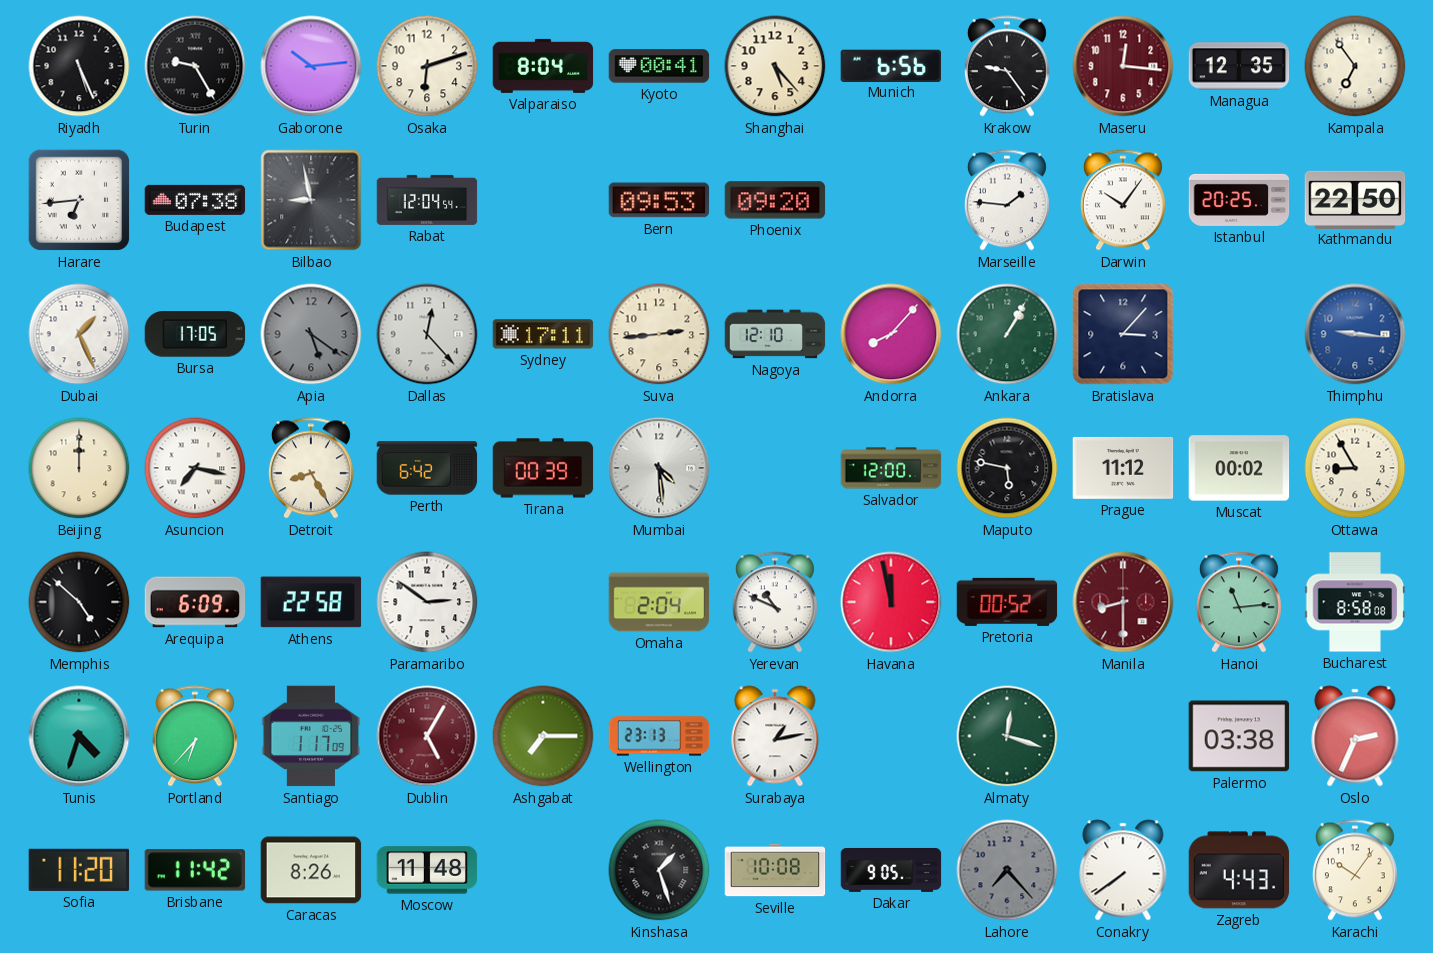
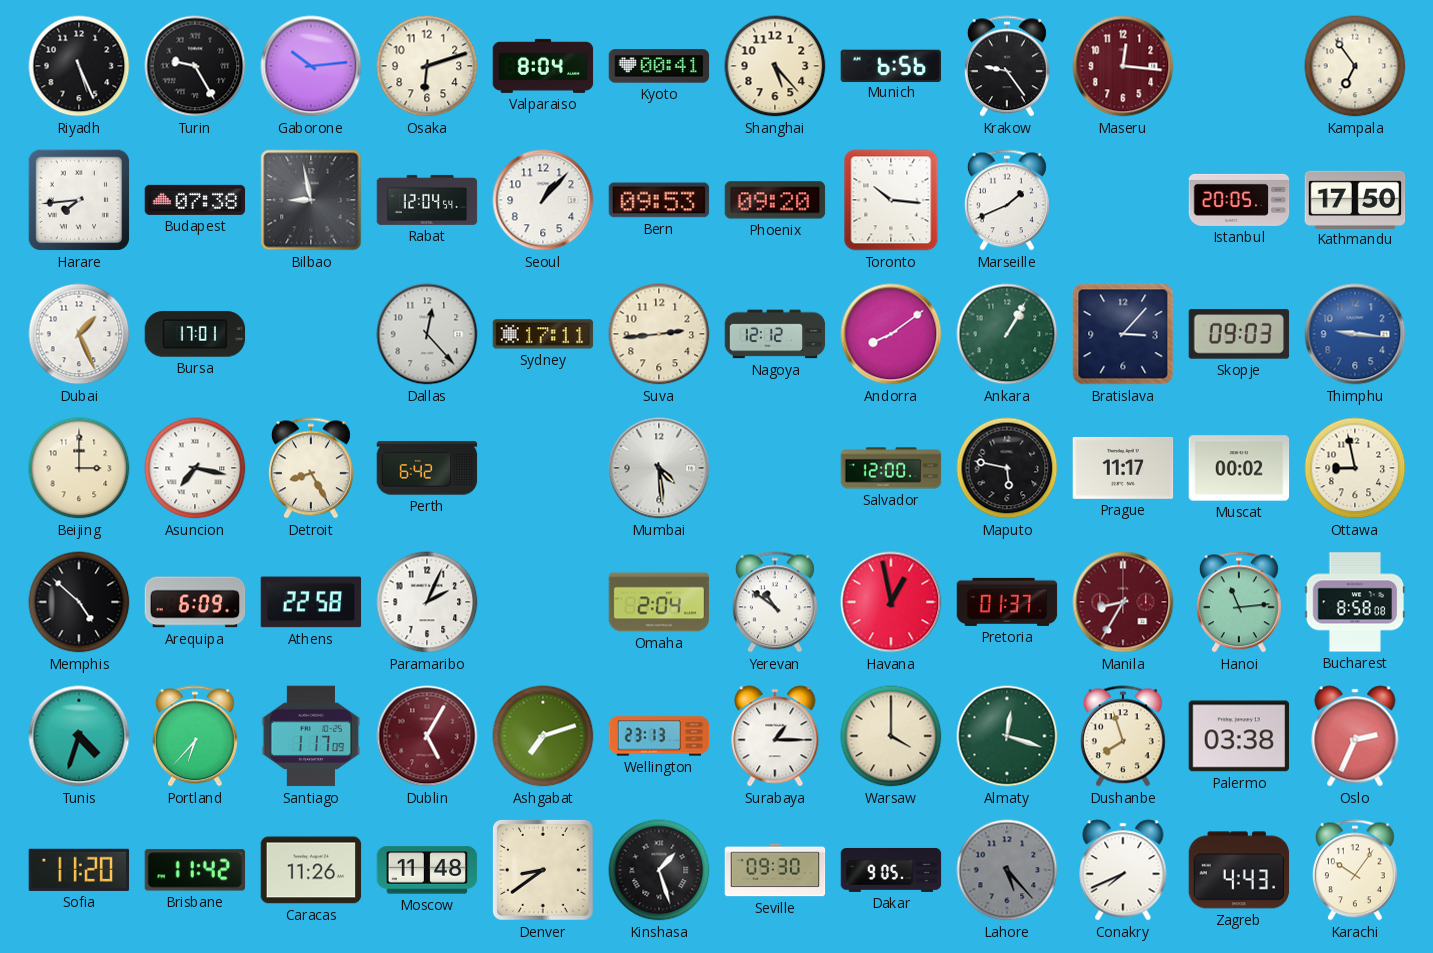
Managua: 12:35 -> none (1239, 66)
Harare: 6:44 -> 7:44 (79, 200)
Seoul: none -> 1:07 (543, 200)
Toronto: none -> 10:16 (891, 200)
Marseille: 1:46 -> 1:41 (1007, 200)
Darwin: 10:06 -> none (1123, 200)
Istanbul: 20:25 -> 20:05 (1239, 200)
Kathmandu: 22:50 -> 17:50 (1355, 199)
Bursa: 17:05 -> 17:01 (195, 334)
Apia: 5:21 -> none (311, 334)
Nagoya: 12:10 -> 12:12 (775, 334)
Andorra: 8:07 -> 8:09 (891, 334)
Skopje: none -> 09:03 (1239, 334)
Beijing: 12:00 -> 3:00 (79, 468)
Tirana: 00:39 -> none (543, 468)
Prague: 11:12 -> 11:17 (1123, 468)
Ottawa: 8:55 -> 8:58 (1355, 468)
Paramaribo: 2:51 -> 2:04 (427, 602)
Yerevan: 10:49 -> 10:51 (775, 602)
Havana: 11:58 -> 12:58 (891, 602)
Pretoria: 00:52 -> 01:37 (1007, 602)
Manila: 8:30 -> 8:35 (1123, 602)
Ashgabat: 7:15 -> 7:12 (543, 736)
Surabaya: 1:13 -> 1:15 (775, 736)
Warsaw: none -> 4:00 (891, 736)
Dushanbe: none -> 7:57 (1123, 736)
Caracas: 8:26 -> 11:26 (311, 870)
Denver: none -> 8:39 (543, 870)
Seville: 10:08 -> 09:30 (775, 870)
Lahore: 7:23 -> 5:23 (1007, 870)
Conakry: 7:39 -> 7:41 (1123, 870)
